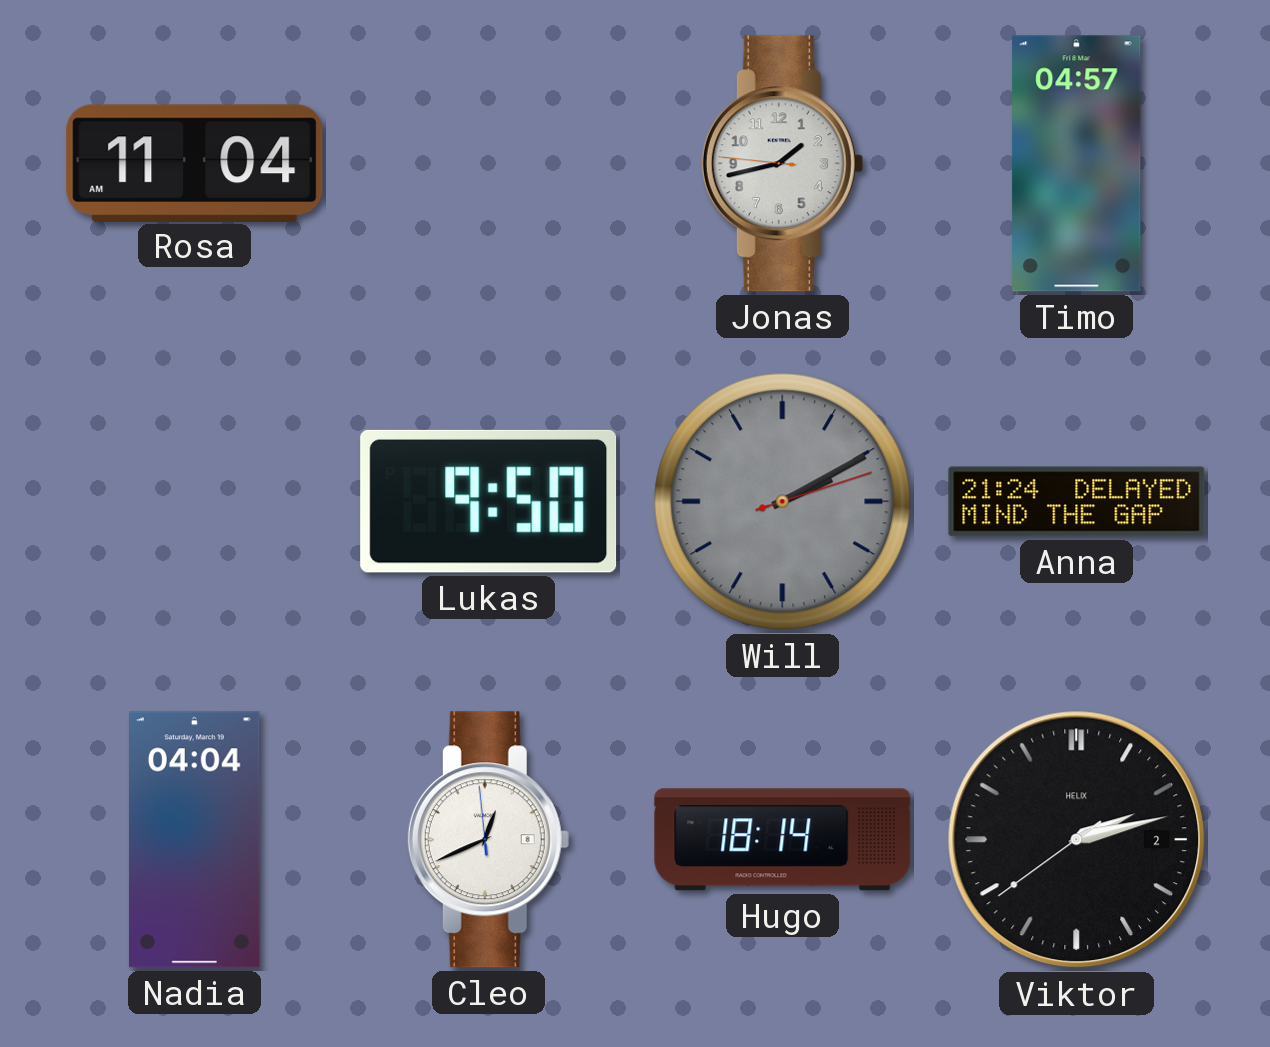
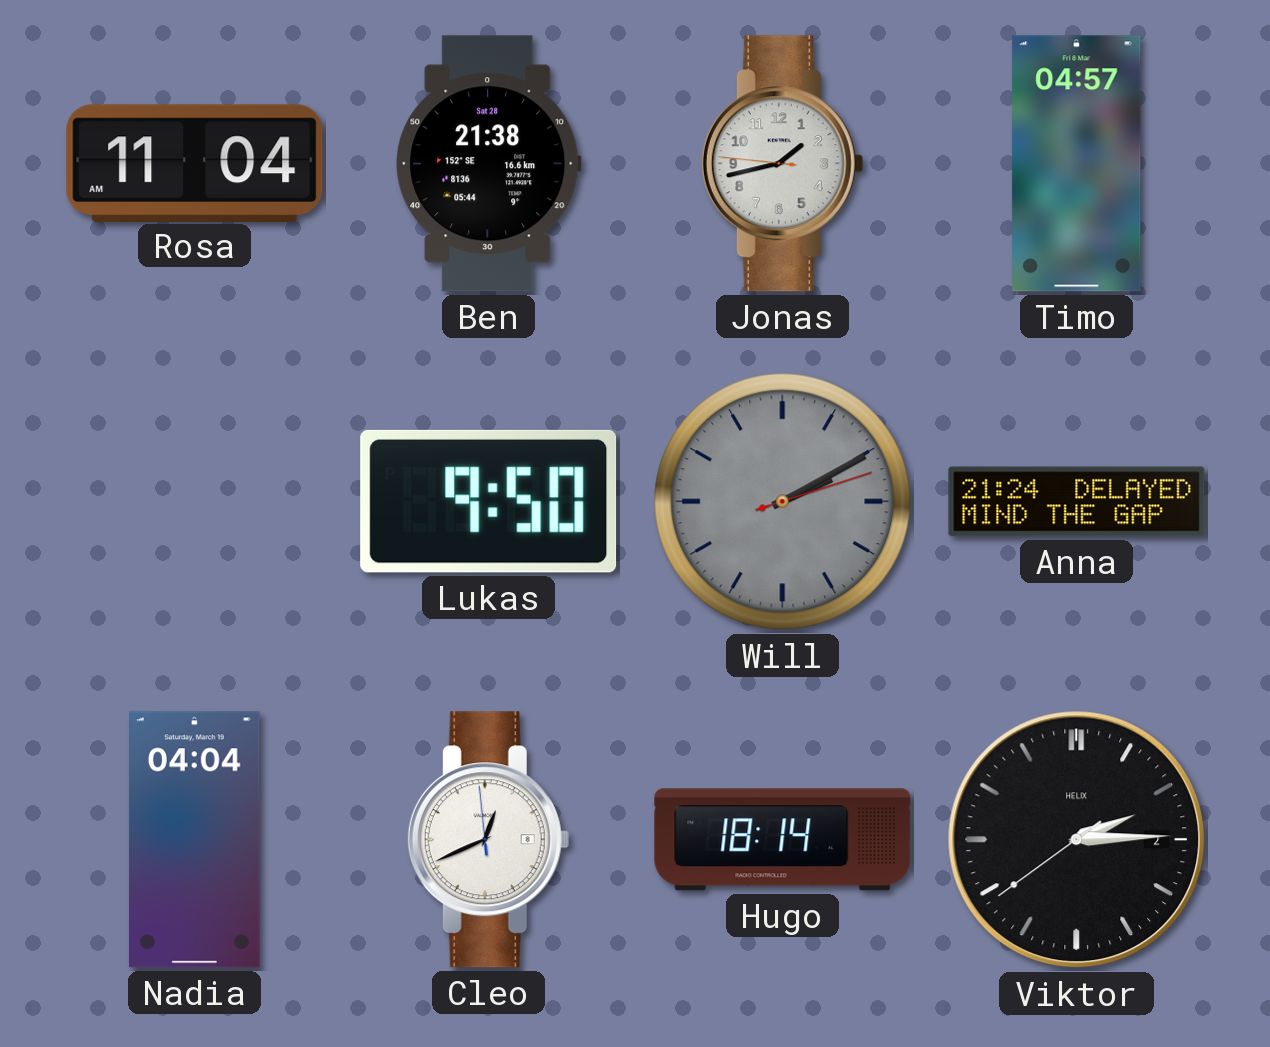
Ben: none -> 21:38 (489, 164)
Viktor: 2:12 -> 2:14 (1077, 840)
